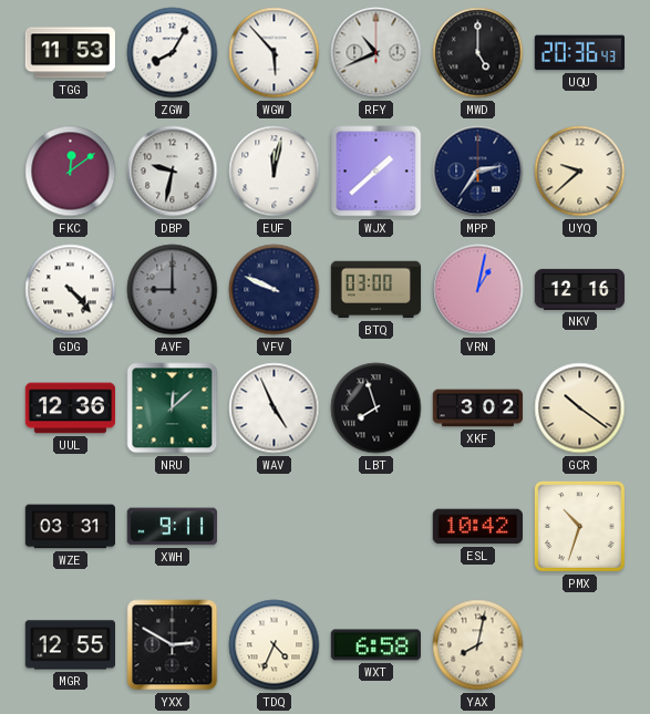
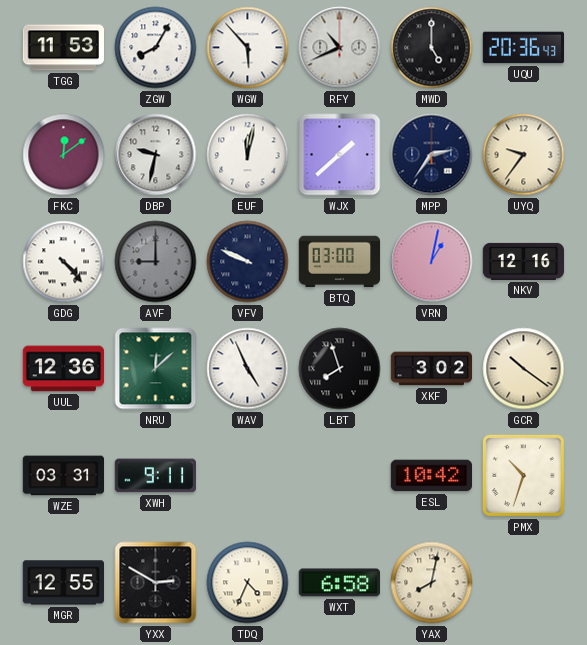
UYQ: 9:38 -> 9:36 (524, 155)
